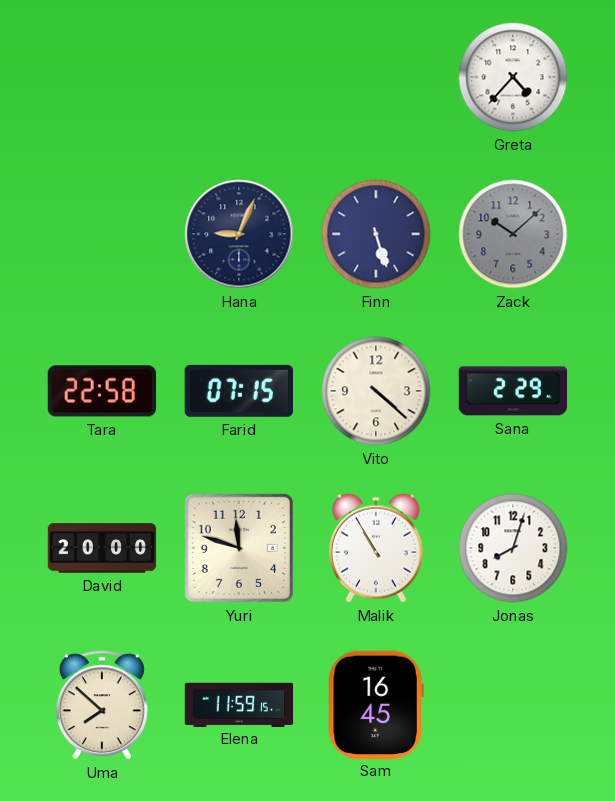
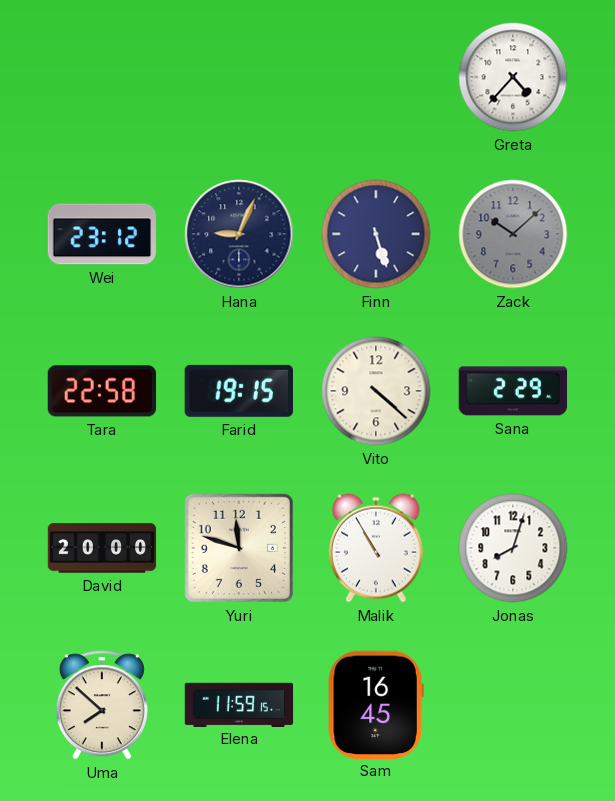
Wei: none -> 23:12 (102, 234)
Farid: 07:15 -> 19:15 (239, 391)
